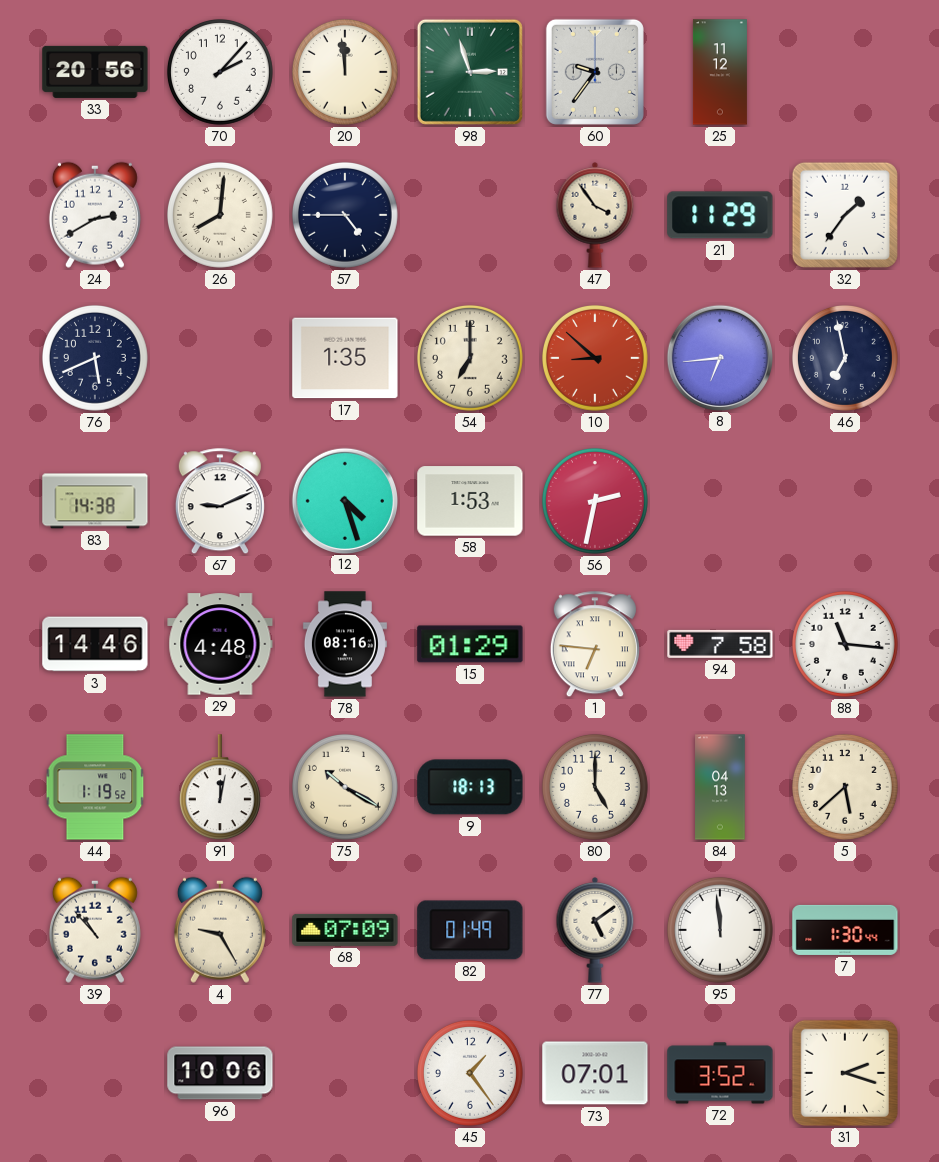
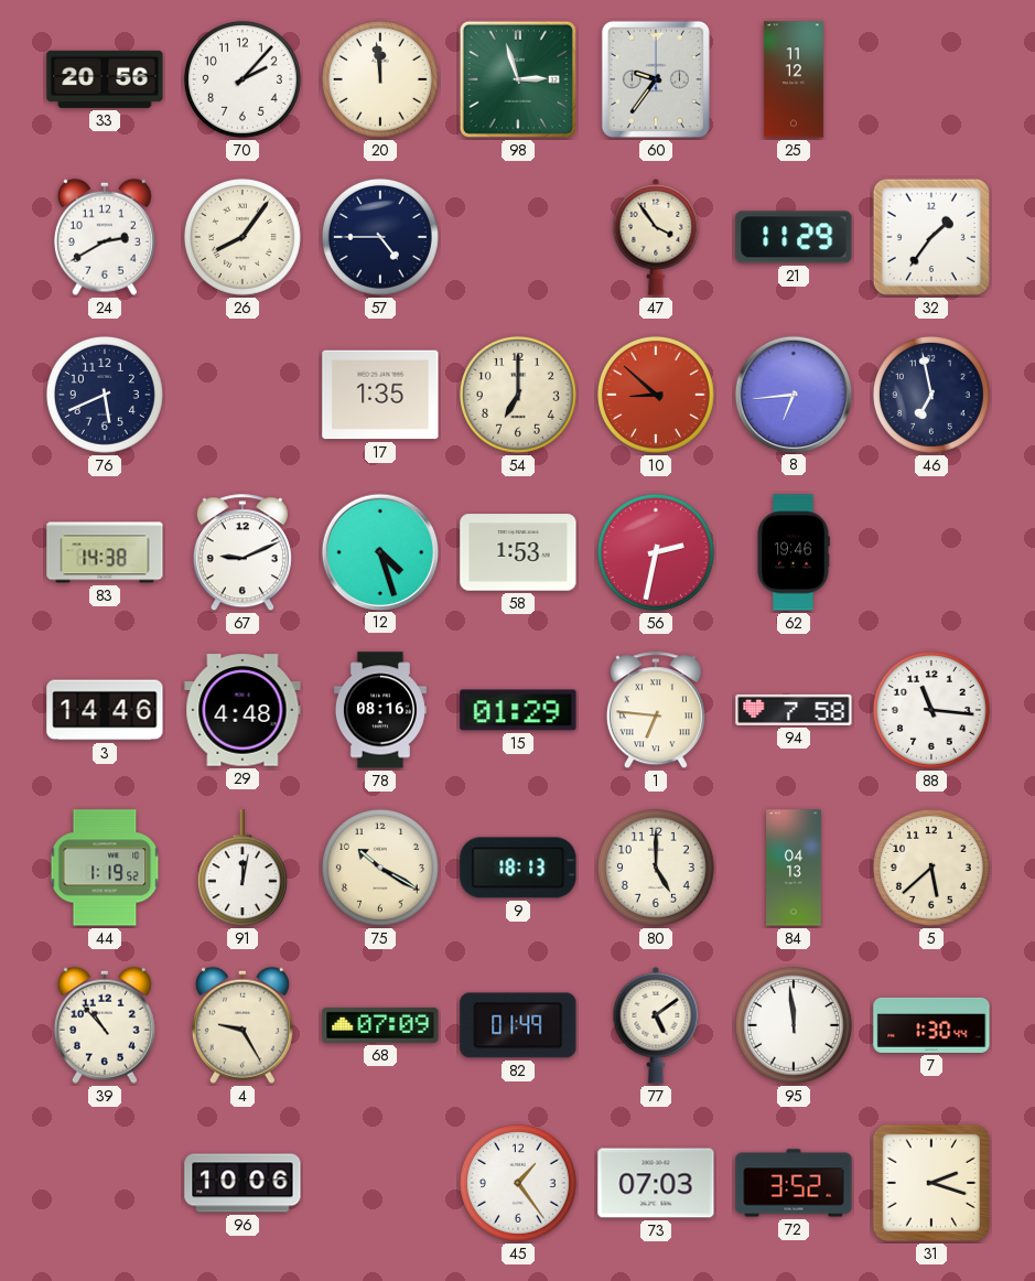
26: 8:01 -> 8:06 (242, 237)
62: none -> 19:46 (794, 552)
73: 07:01 -> 07:03 (656, 1183)
